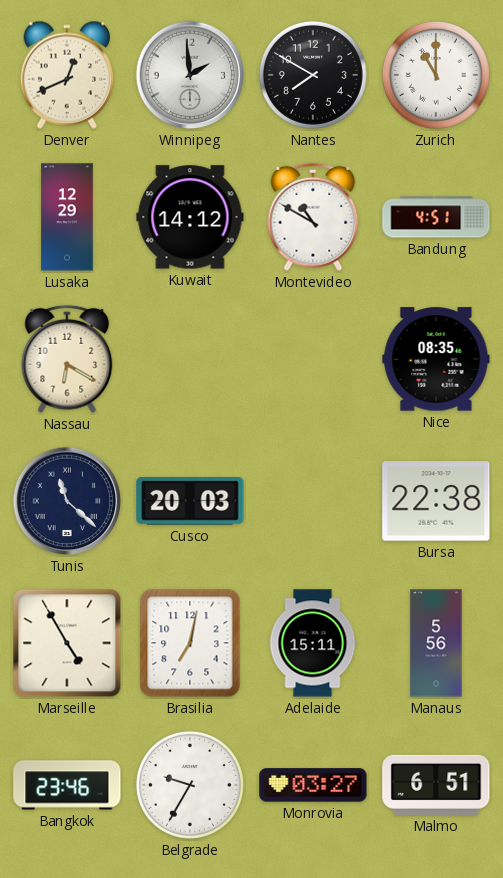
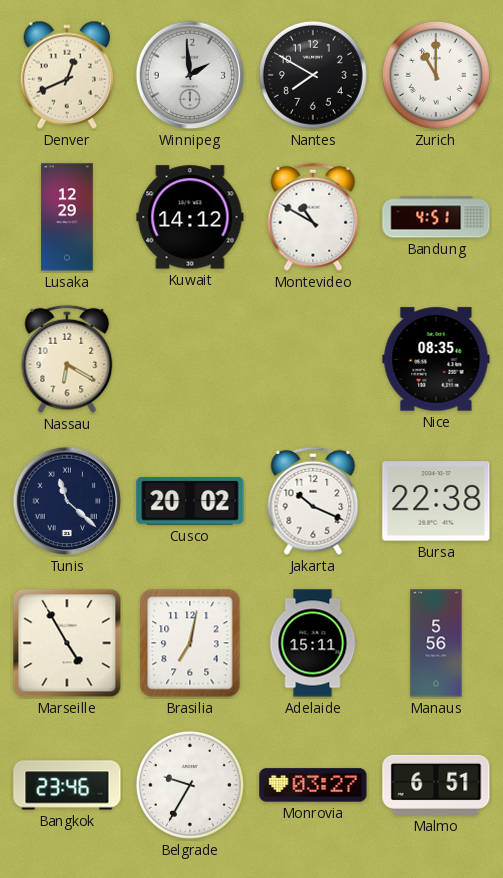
Cusco: 20:03 -> 20:02 (190, 502)
Jakarta: none -> 10:19 (313, 501)
